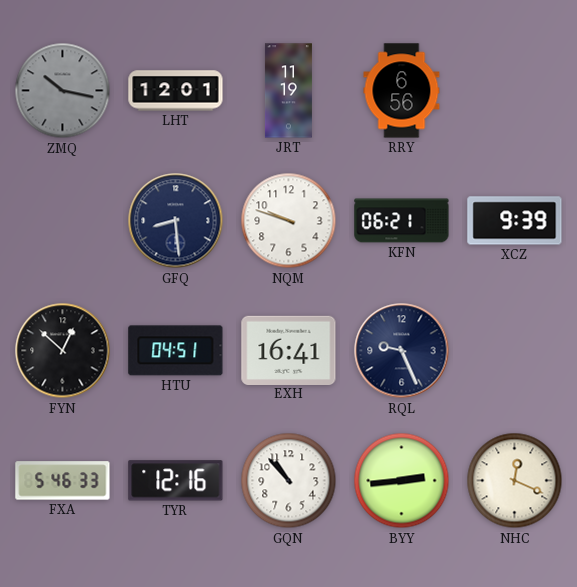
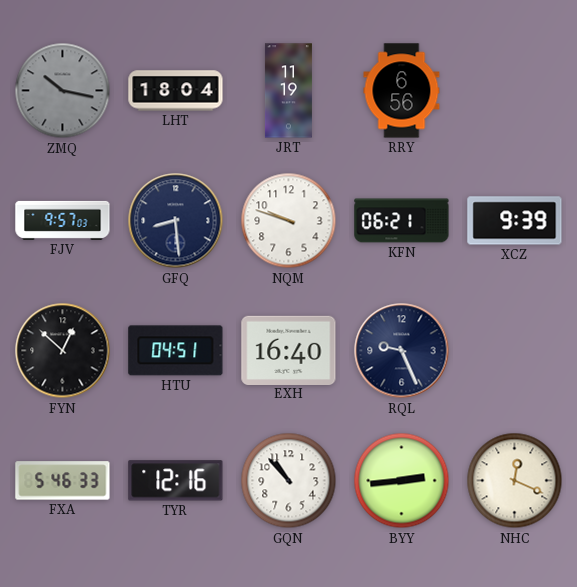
LHT: 12:01 -> 18:04 (176, 91)
FJV: none -> 9:57 (63, 220)
EXH: 16:41 -> 16:40 (289, 350)
